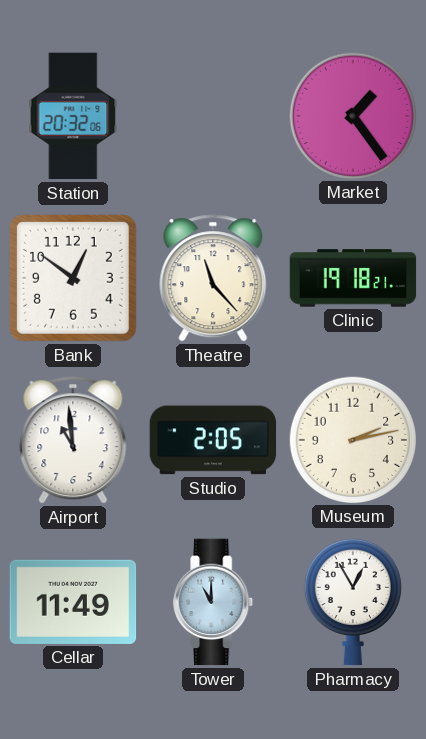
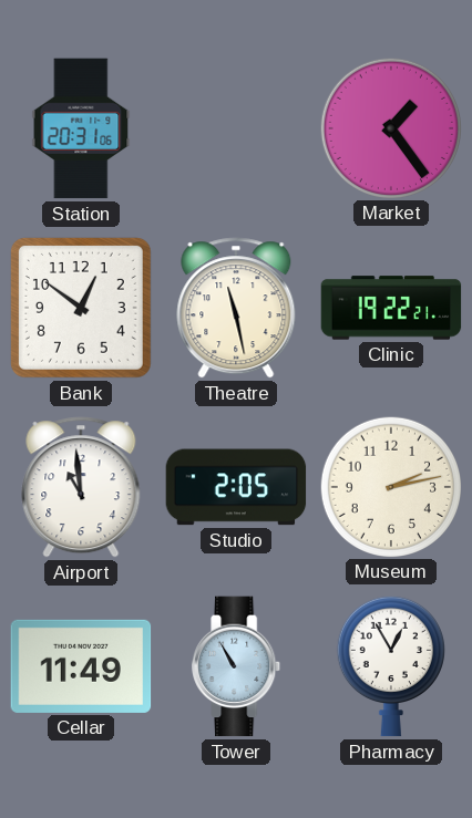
Station: 20:32 -> 20:31 (81, 128)
Theatre: 11:23 -> 11:28 (236, 308)
Clinic: 19:18 -> 19:22 (391, 308)
Tower: 11:00 -> 10:55 (237, 666)
